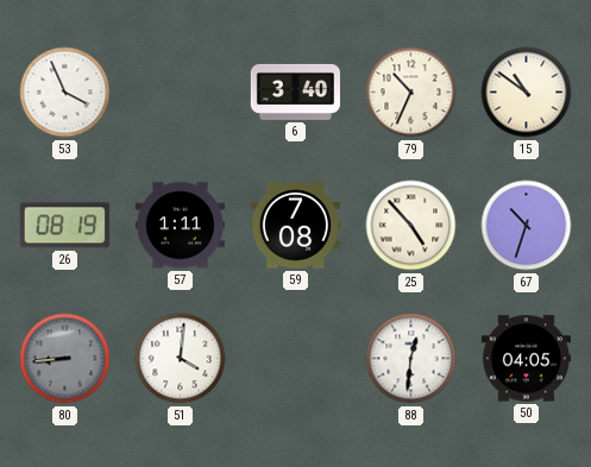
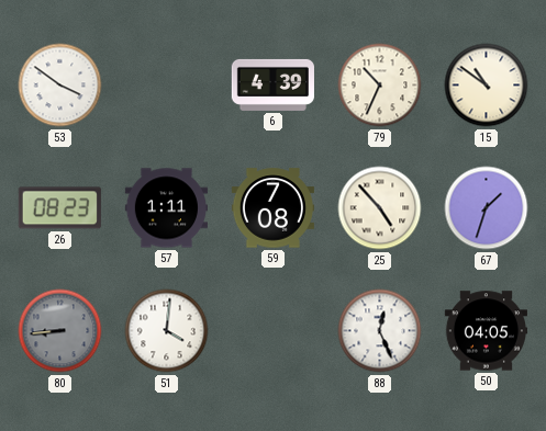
53: 3:56 -> 3:51 (60, 86)
6: 3:40 -> 4:39 (272, 84)
26: 08:19 -> 08:23 (59, 208)
67: 10:33 -> 1:33 (487, 208)
88: 12:31 -> 12:26 (380, 331)
